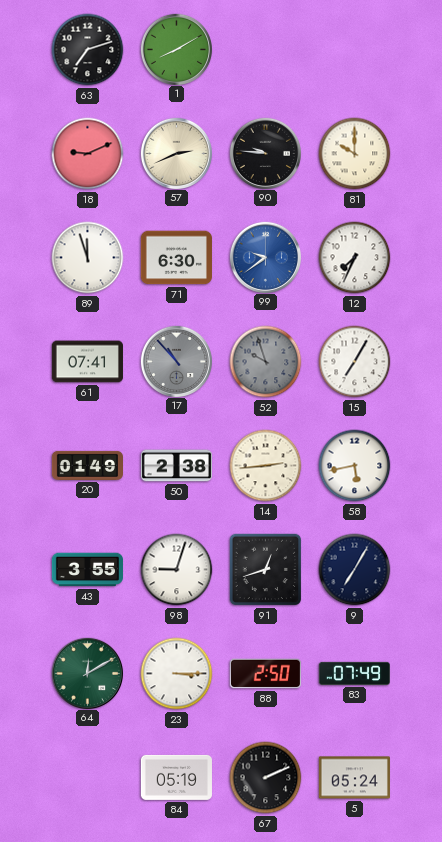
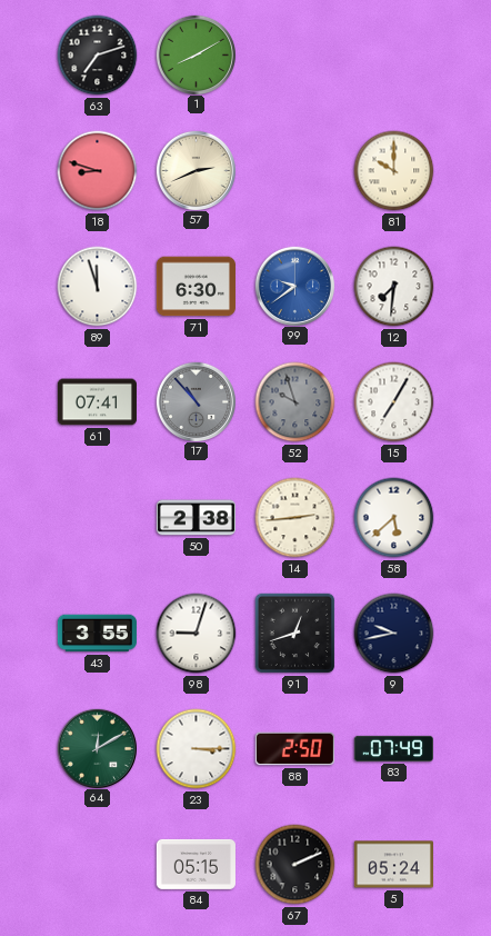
18: 9:11 -> 8:48 (98, 171)
90: 9:46 -> none (265, 153)
12: 7:34 -> 7:31 (394, 287)
20: 01:49 -> none (87, 465)
58: 5:43 -> 5:38 (394, 518)
9: 7:05 -> 9:43 (394, 634)
84: 05:19 -> 05:15 (196, 864)
